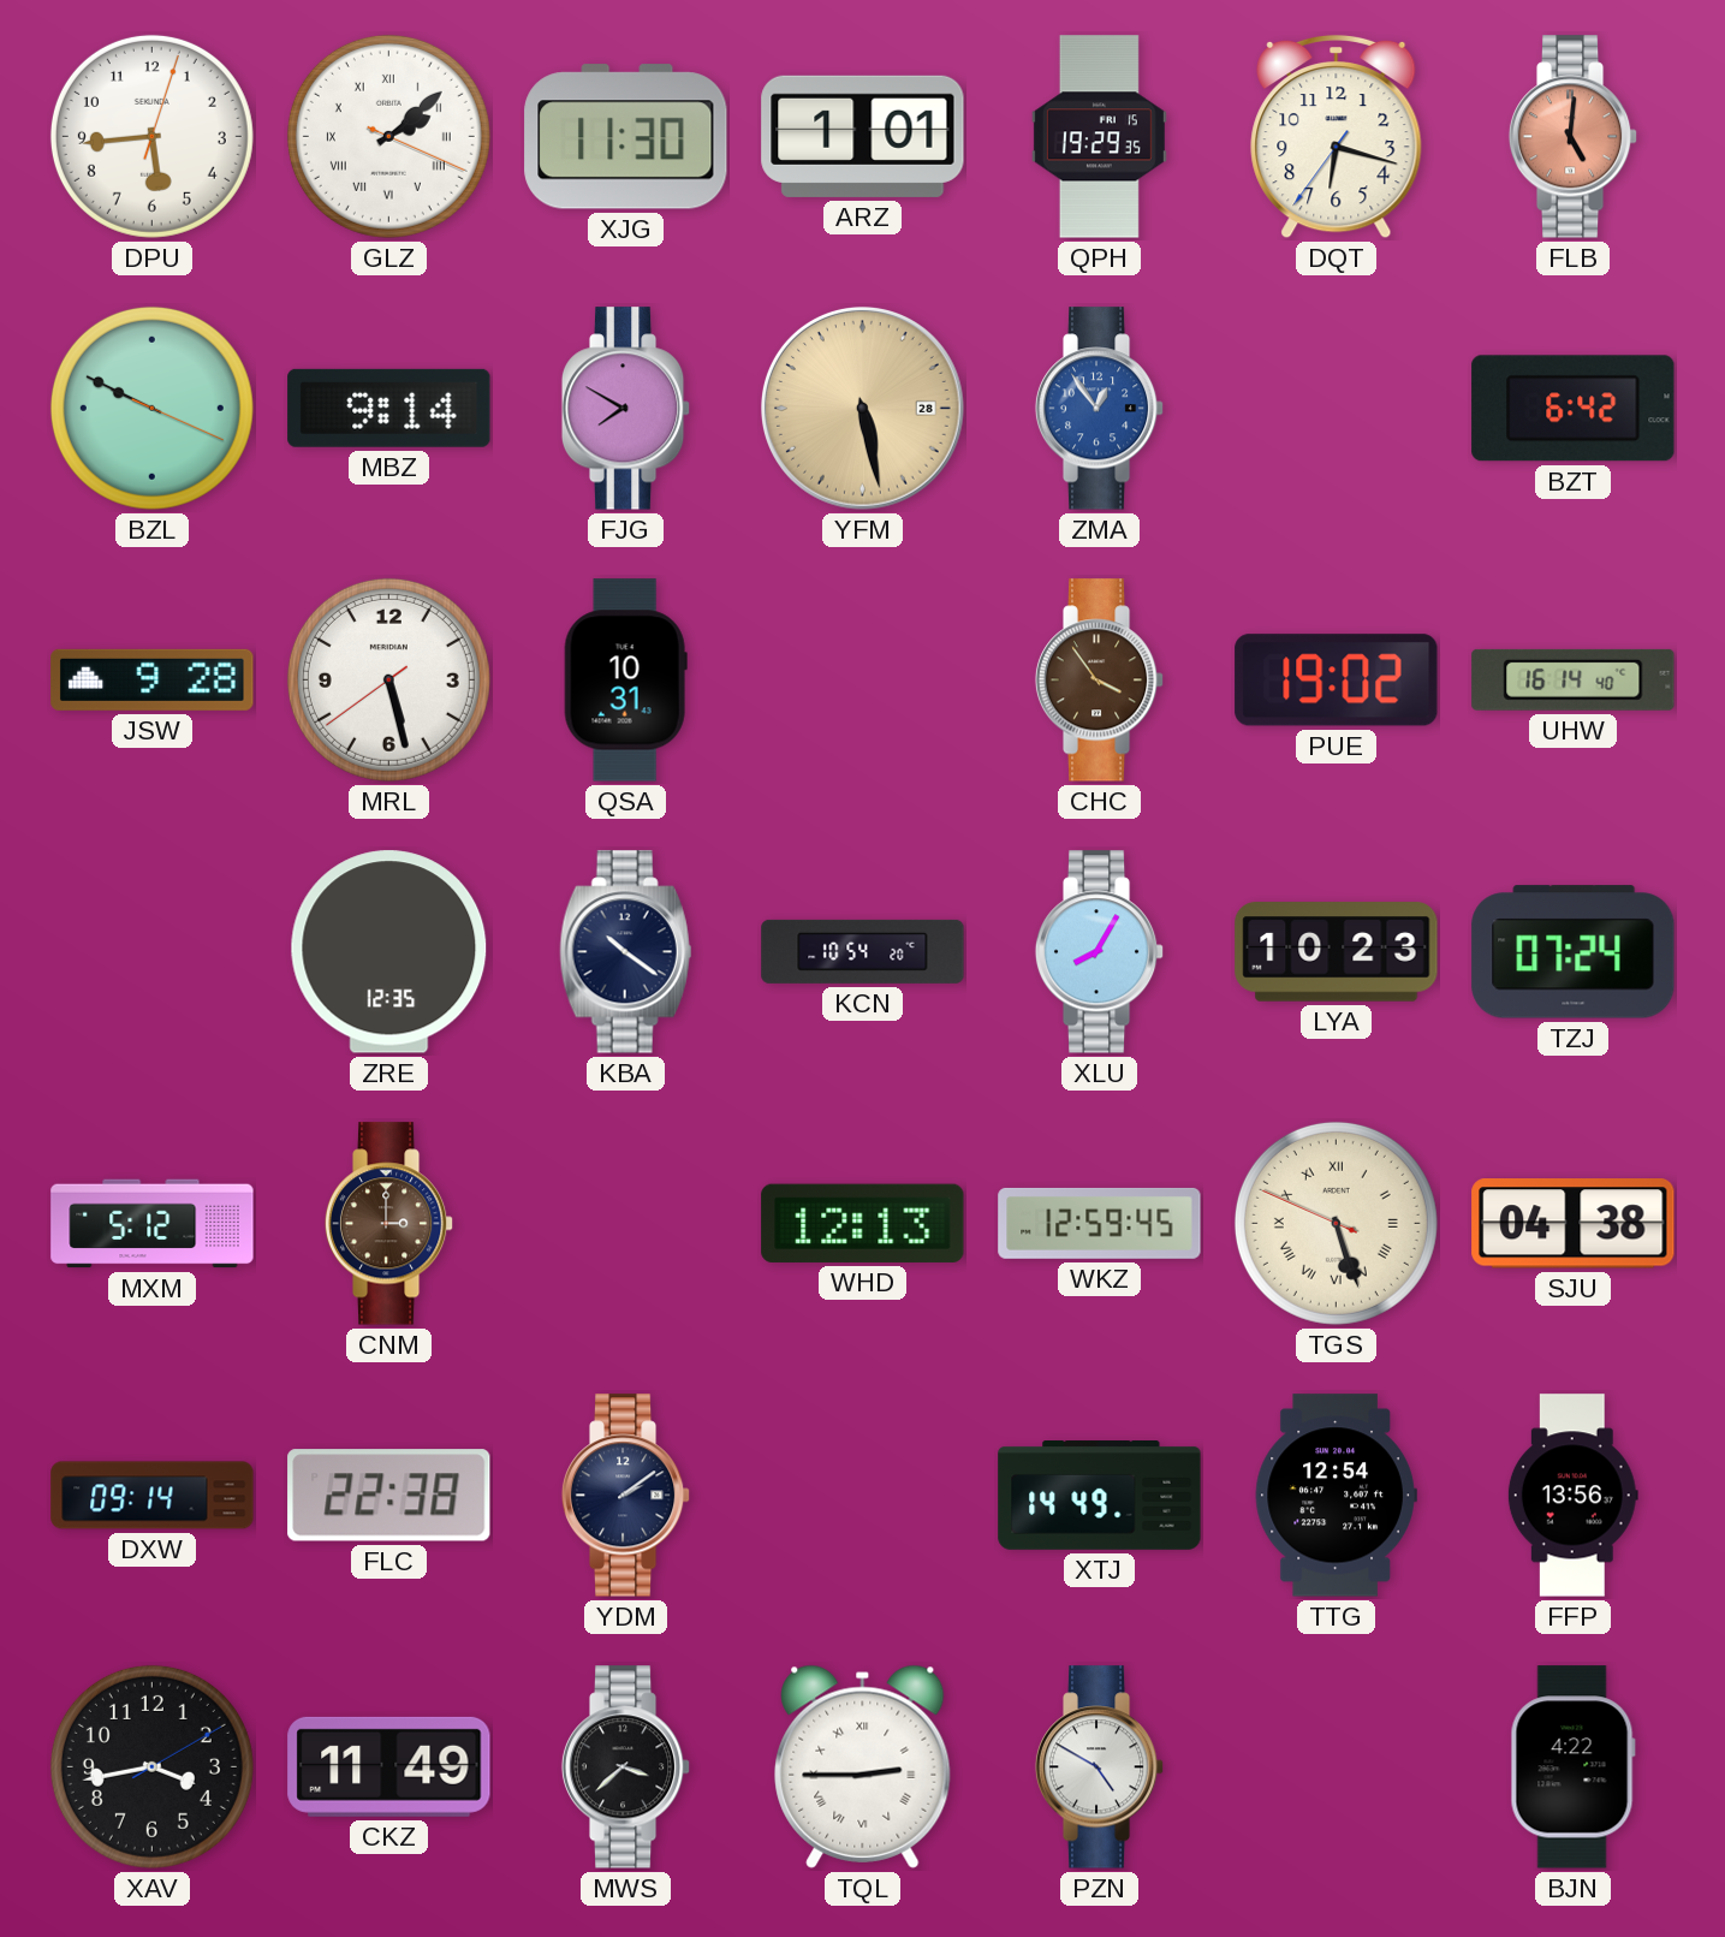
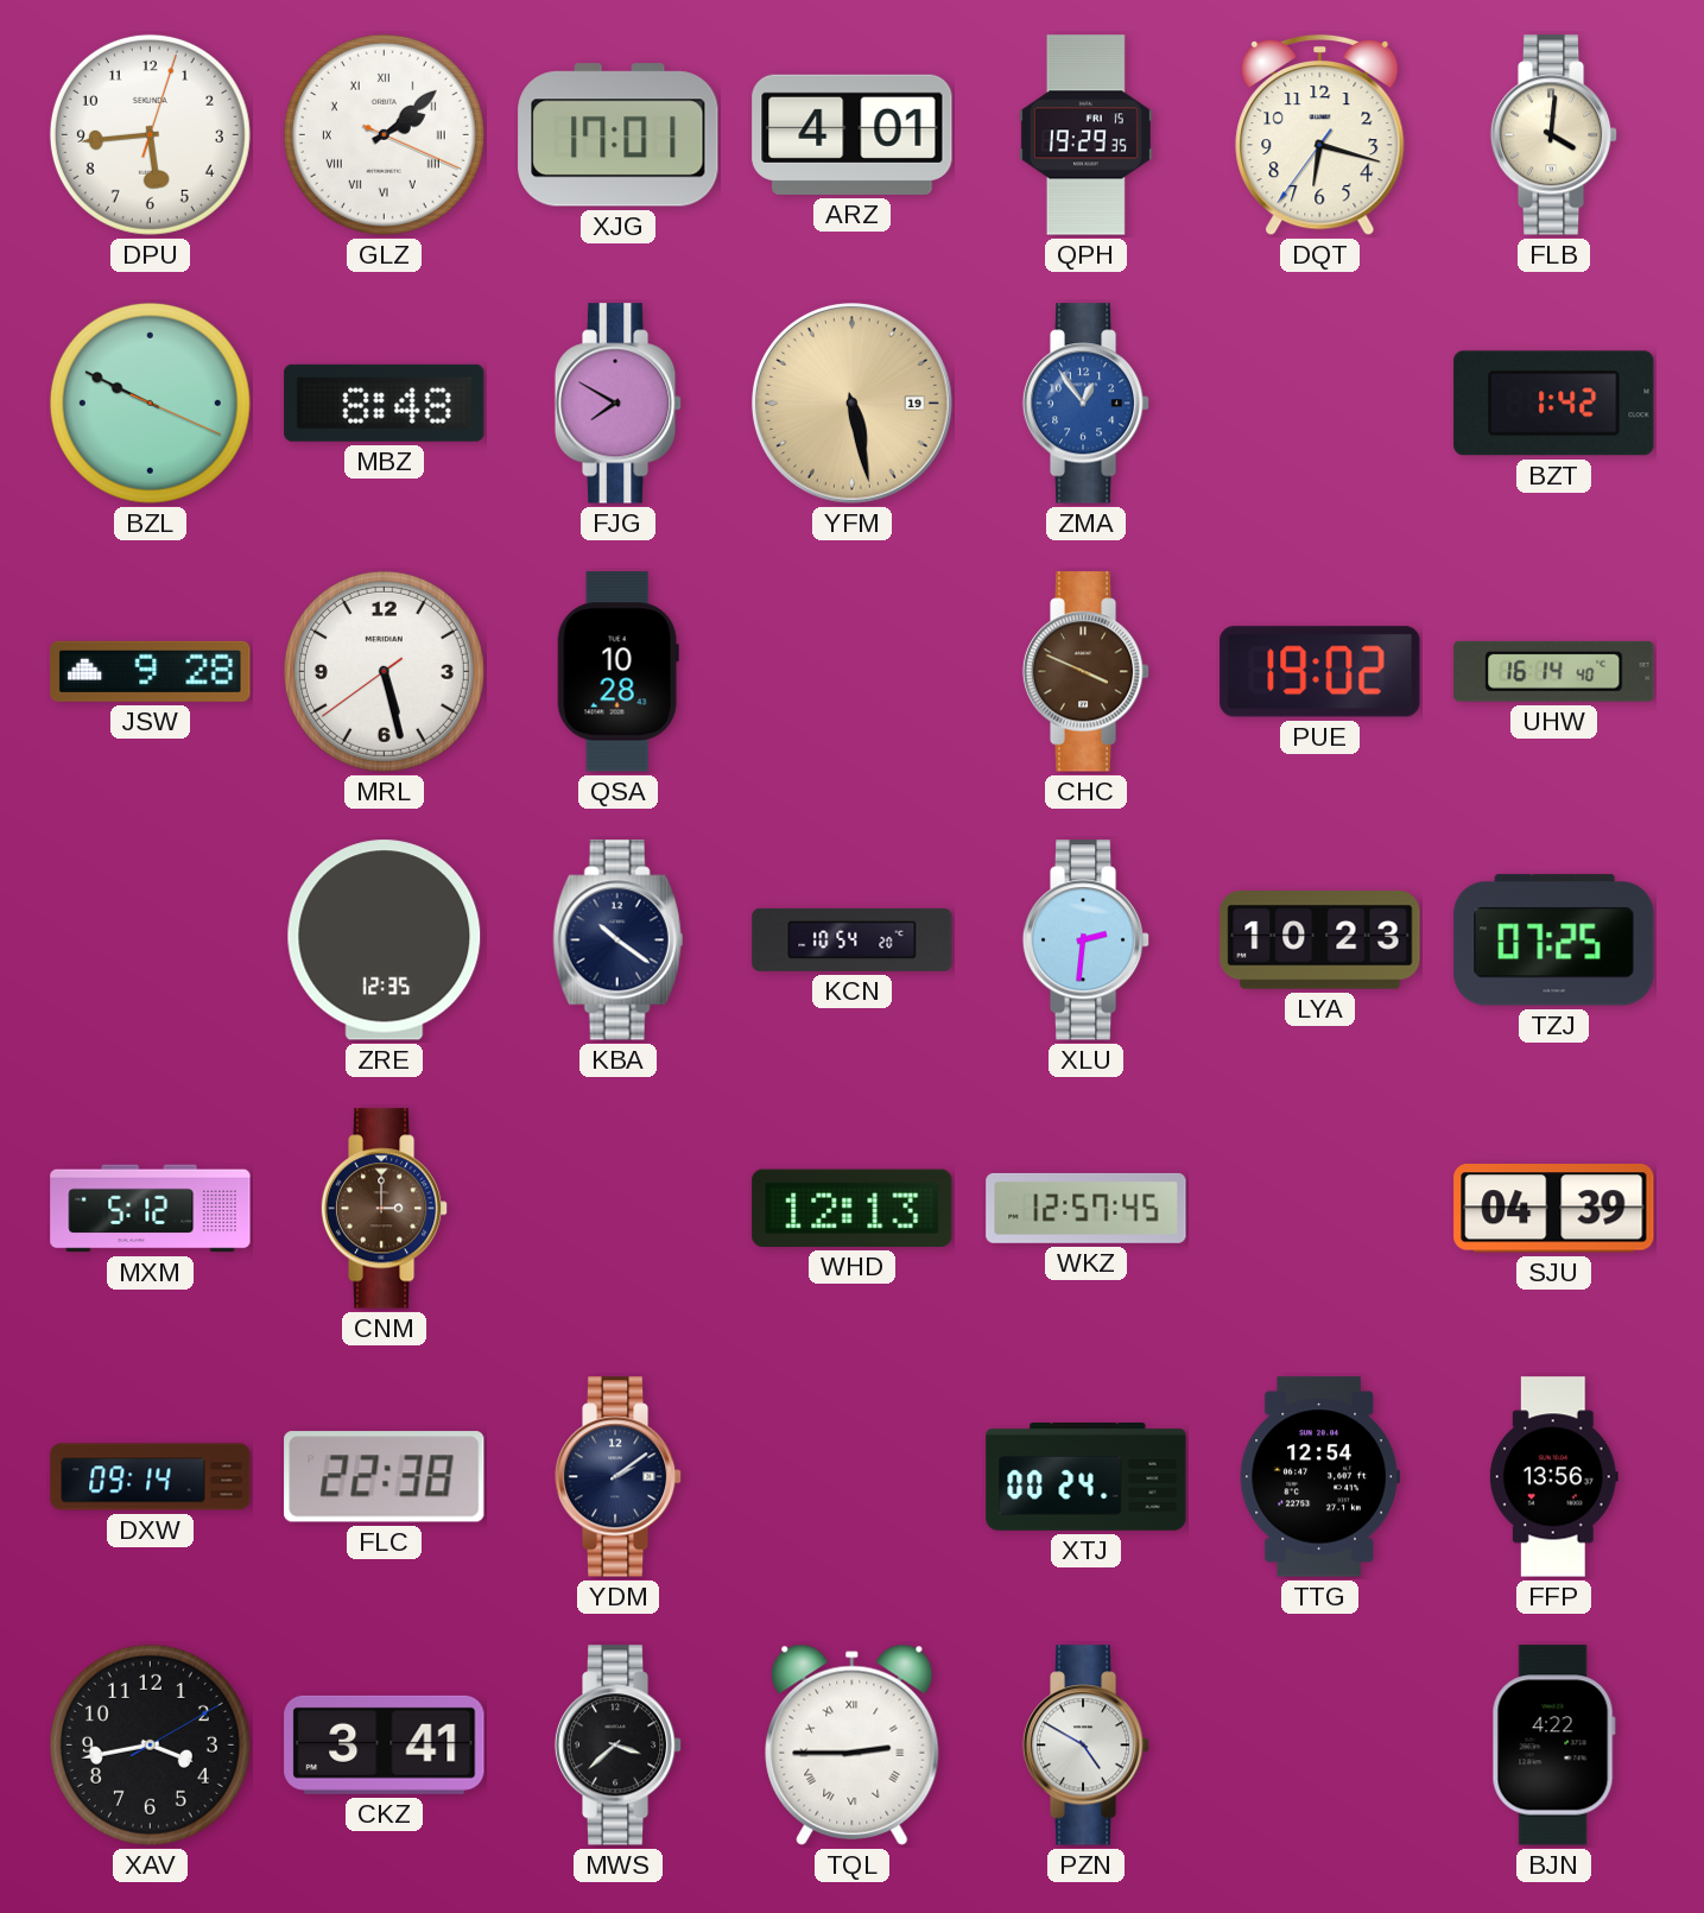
XJG: 11:30 -> 17:01 (619, 135)
ARZ: 1:01 -> 4:01 (853, 134)
FLB: 5:01 -> 4:01 (1554, 135)
FLB dial: salmon -> cream (1554, 135)
MBZ: 9:14 -> 8:48 (385, 403)
YFM date: 28 -> 19 (853, 404)
BZT: 6:42 -> 1:42 (1554, 404)
QSA: 10:31 -> 10:28 (617, 672)
CHC: 3:54 -> 3:49 (1087, 672)
XLU: 8:05 -> 2:31 (1087, 940)
TZJ: 07:24 -> 07:25 (1554, 940)
WKZ: 12:59 -> 12:57 (1087, 1208)
TGS: 5:26 -> none (1336, 1223)
SJU: 04:38 -> 04:39 (1554, 1209)
XTJ: 14:49 -> 00:24 (1087, 1477)
CKZ: 11:49 -> 3:41 (385, 1744)
